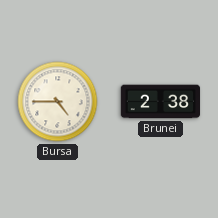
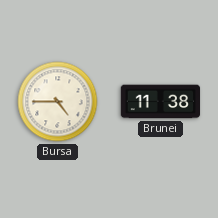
Brunei: 2:38 -> 11:38 (161, 102)
